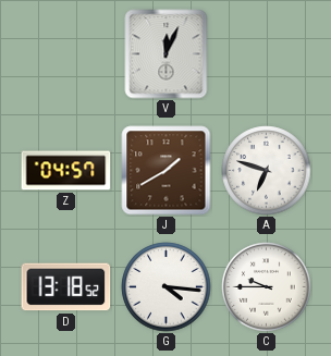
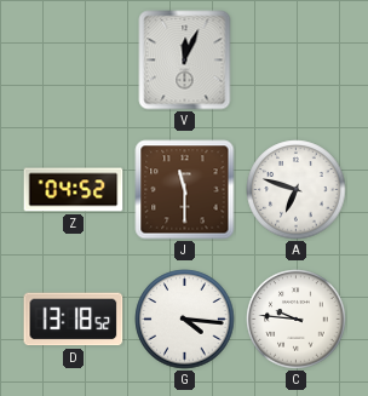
Z: 04:57 -> 04:52 (74, 190)
J: 1:40 -> 11:30 (185, 190)
C: 9:45 -> 9:46 (297, 320)
